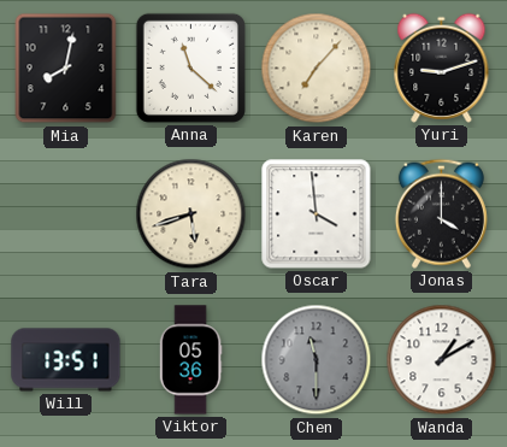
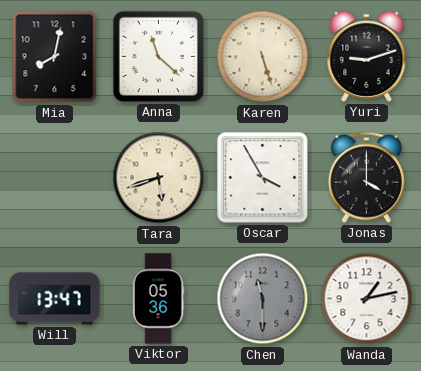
Karen: 7:07 -> 5:27 (263, 57)
Oscar: 3:59 -> 3:55 (263, 178)
Will: 13:51 -> 13:47 (55, 299)
Wanda: 1:10 -> 1:13 (367, 299)
